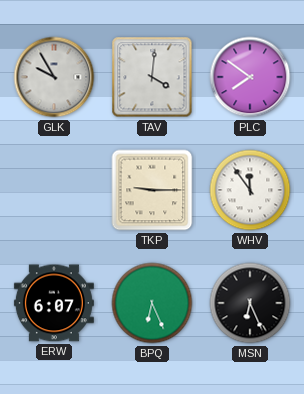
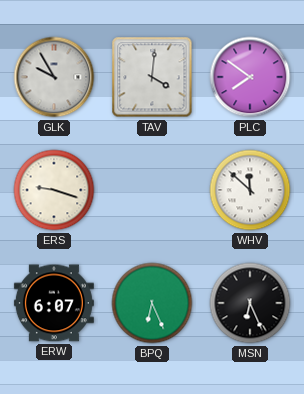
ERS: none -> 9:18 (54, 190)
TKP: 9:15 -> none (152, 190)
WHV: 11:54 -> 11:52 (250, 190)
